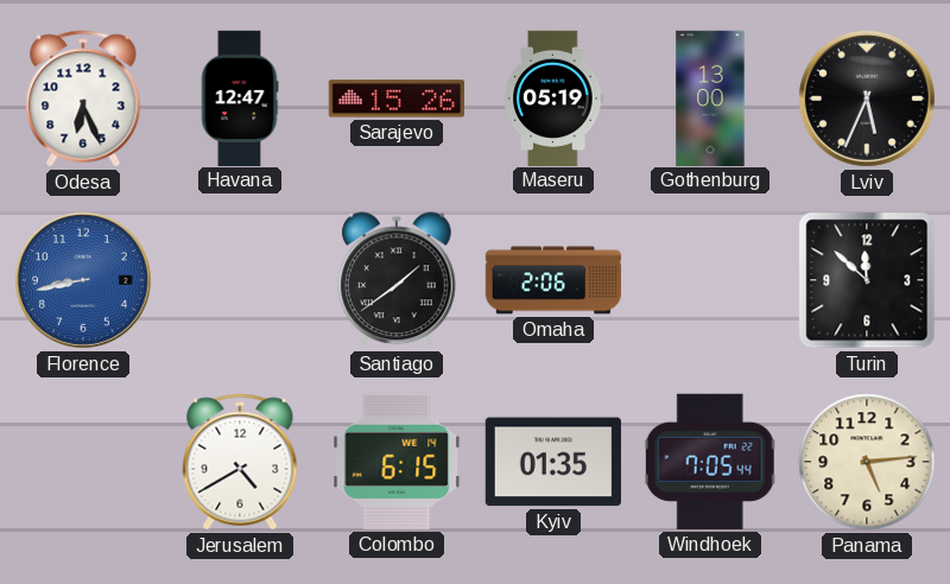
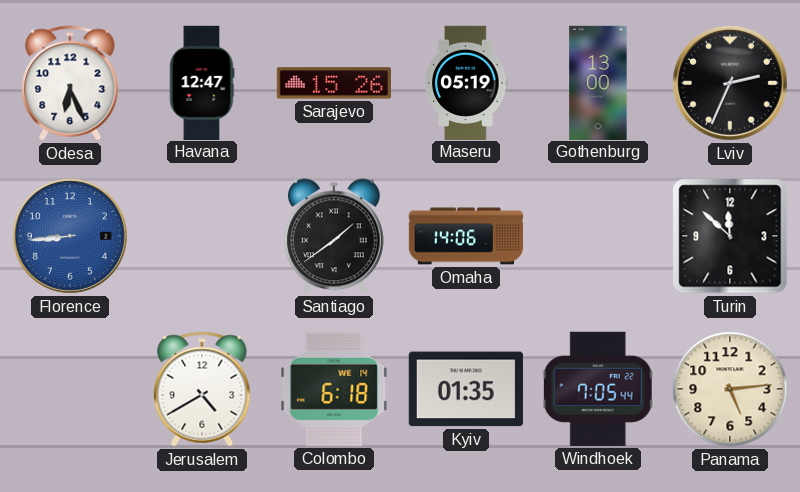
Lviv: 5:34 -> 2:34 (730, 83)
Florence: 8:43 -> 8:44 (70, 236)
Omaha: 2:06 -> 14:06 (466, 236)
Colombo: 6:15 -> 6:18 (334, 389)
